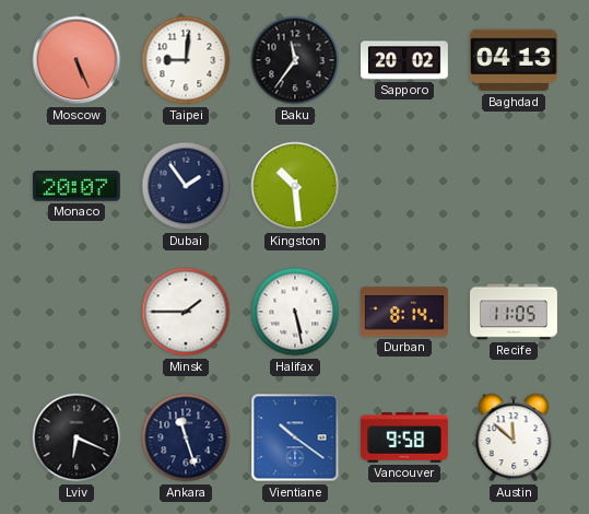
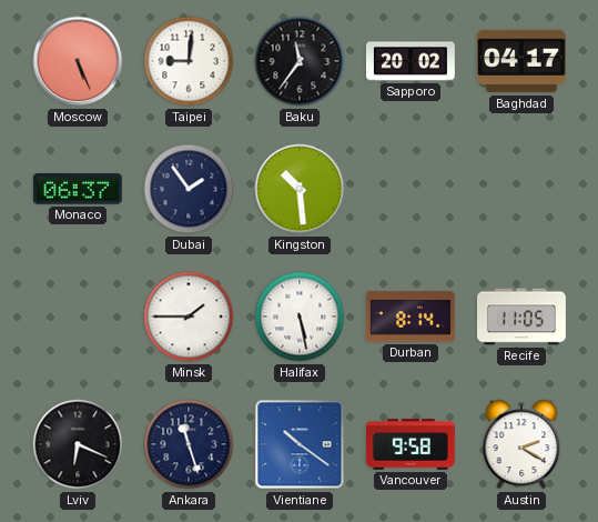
Baghdad: 04:13 -> 04:17 (521, 61)
Monaco: 20:07 -> 06:37 (78, 189)
Austin: 11:52 -> 2:20 (521, 444)
